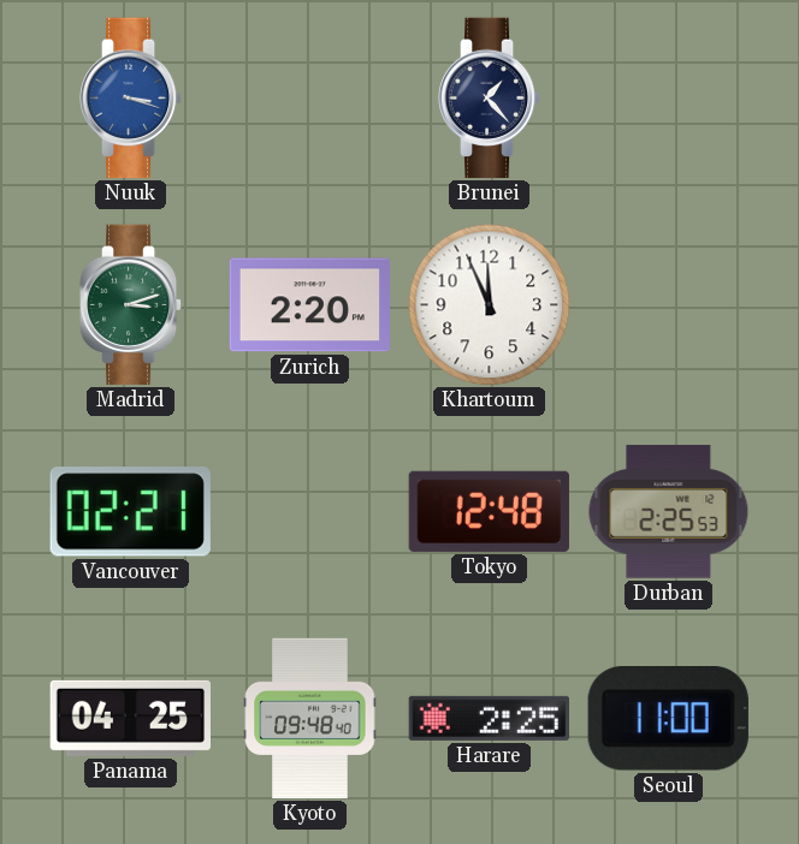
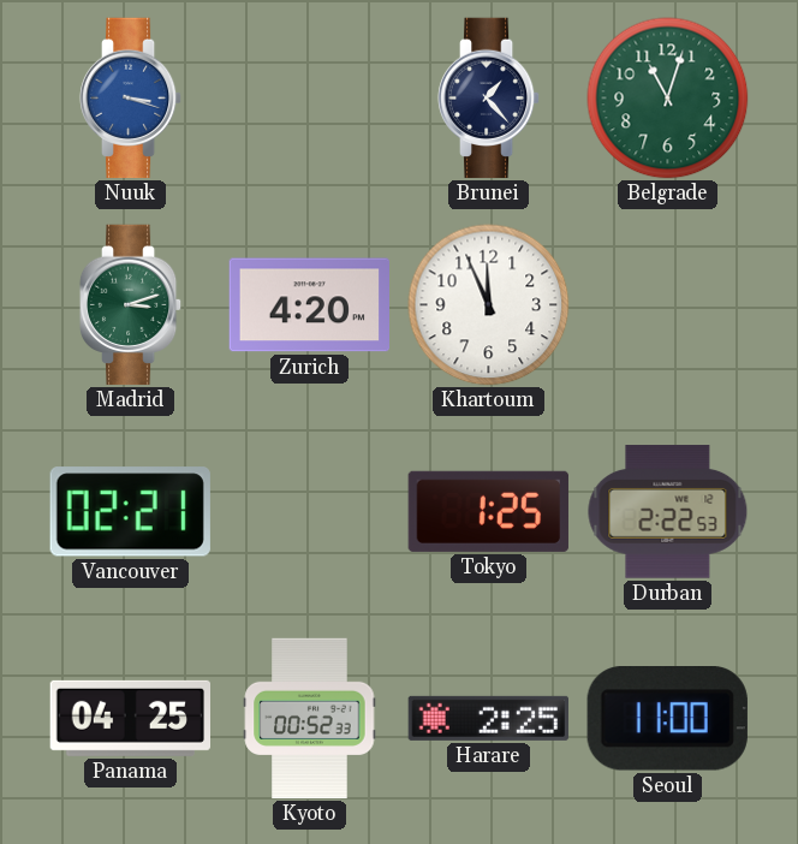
Belgrade: none -> 11:03 (668, 99)
Zurich: 2:20 -> 4:20 (309, 305)
Tokyo: 12:48 -> 1:25 (488, 511)
Durban: 2:25 -> 2:22 (668, 512)
Kyoto: 09:48 -> 00:52 (310, 719)
